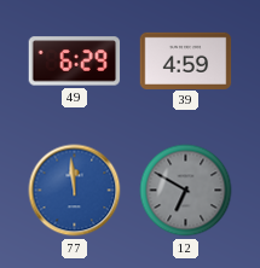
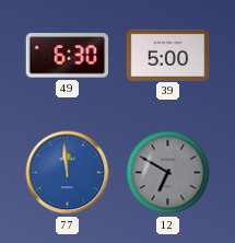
49: 6:29 -> 6:30 (68, 56)
39: 4:59 -> 5:00 (168, 55)
